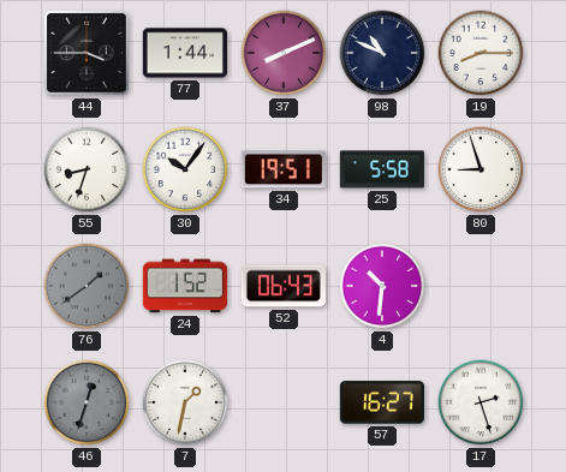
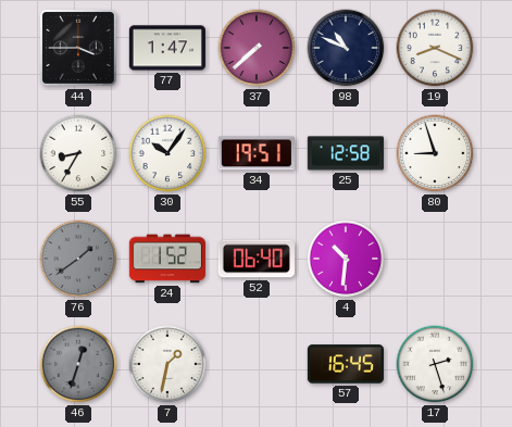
77: 1:44 -> 1:47 (167, 48)
37: 8:11 -> 7:38 (257, 48)
19: 8:15 -> 8:19 (435, 48)
55: 8:33 -> 8:35 (78, 153)
25: 5:58 -> 12:58 (346, 153)
52: 06:43 -> 06:40 (257, 259)
57: 16:27 -> 16:45 (346, 364)
